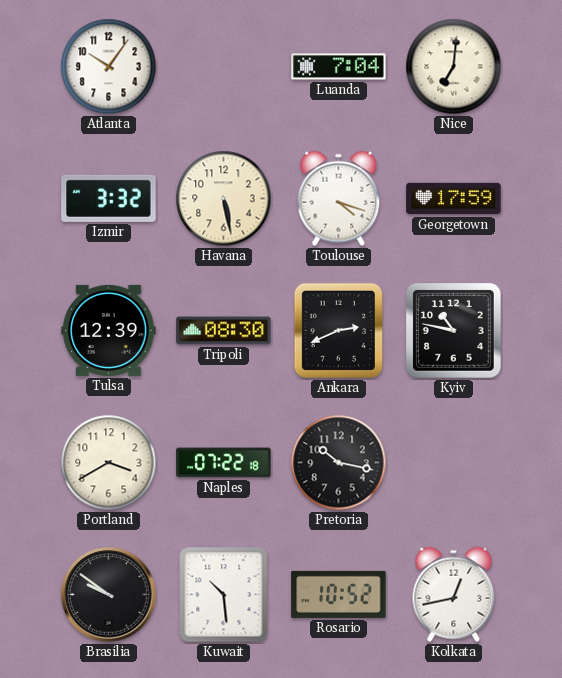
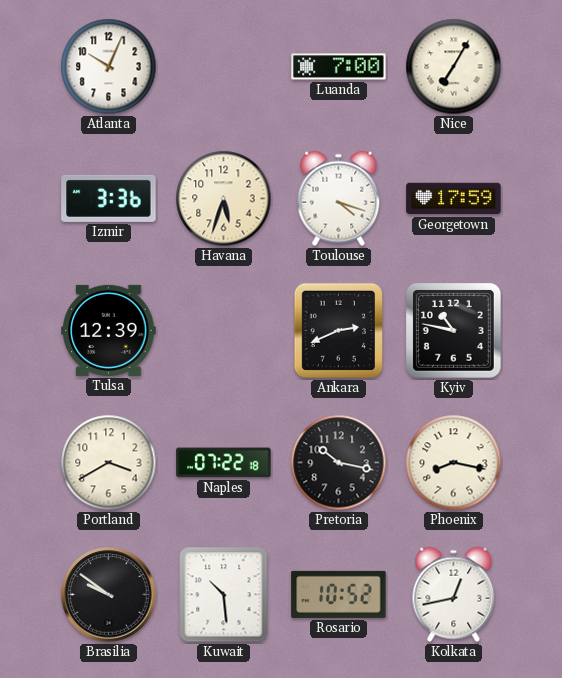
Atlanta: 10:06 -> 10:04 (109, 67)
Luanda: 7:04 -> 7:00 (339, 67)
Nice: 7:01 -> 7:05 (454, 67)
Izmir: 3:32 -> 3:36 (109, 198)
Havana: 5:28 -> 5:33 (224, 199)
Tripoli: 08:30 -> none (224, 331)
Phoenix: none -> 8:17 (454, 463)
